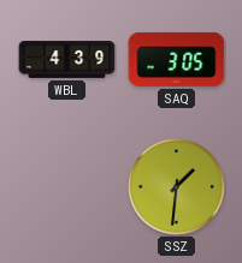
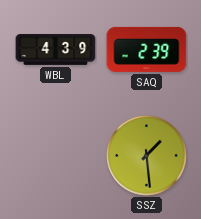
SAQ: 3:05 -> 2:39 (147, 49)
SSZ: 1:31 -> 1:29 (147, 156)
